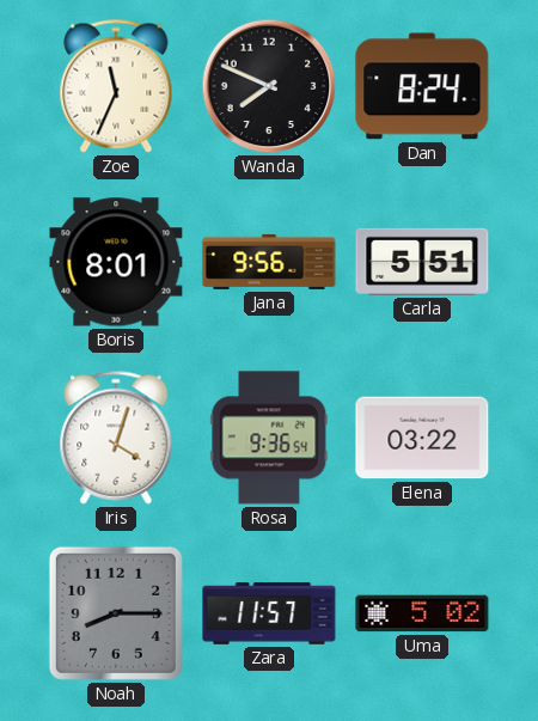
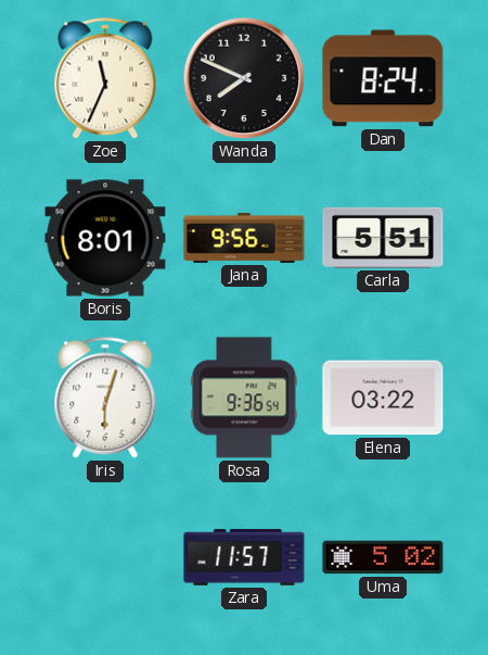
Iris: 4:03 -> 6:03 (105, 398)
Noah: 8:15 -> none (116, 613)
